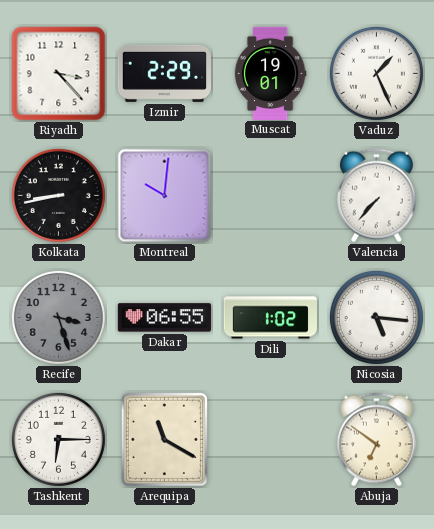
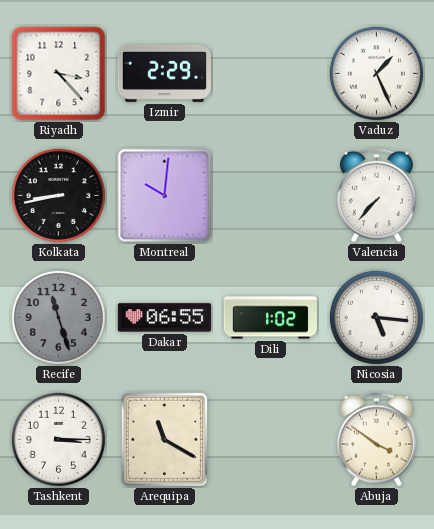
Muscat: 19:01 -> none (270, 73)
Recife: 3:27 -> 11:27 (58, 317)
Tashkent: 6:15 -> 3:15 (58, 439)
Abuja: 6:51 -> 3:51 (377, 440)
